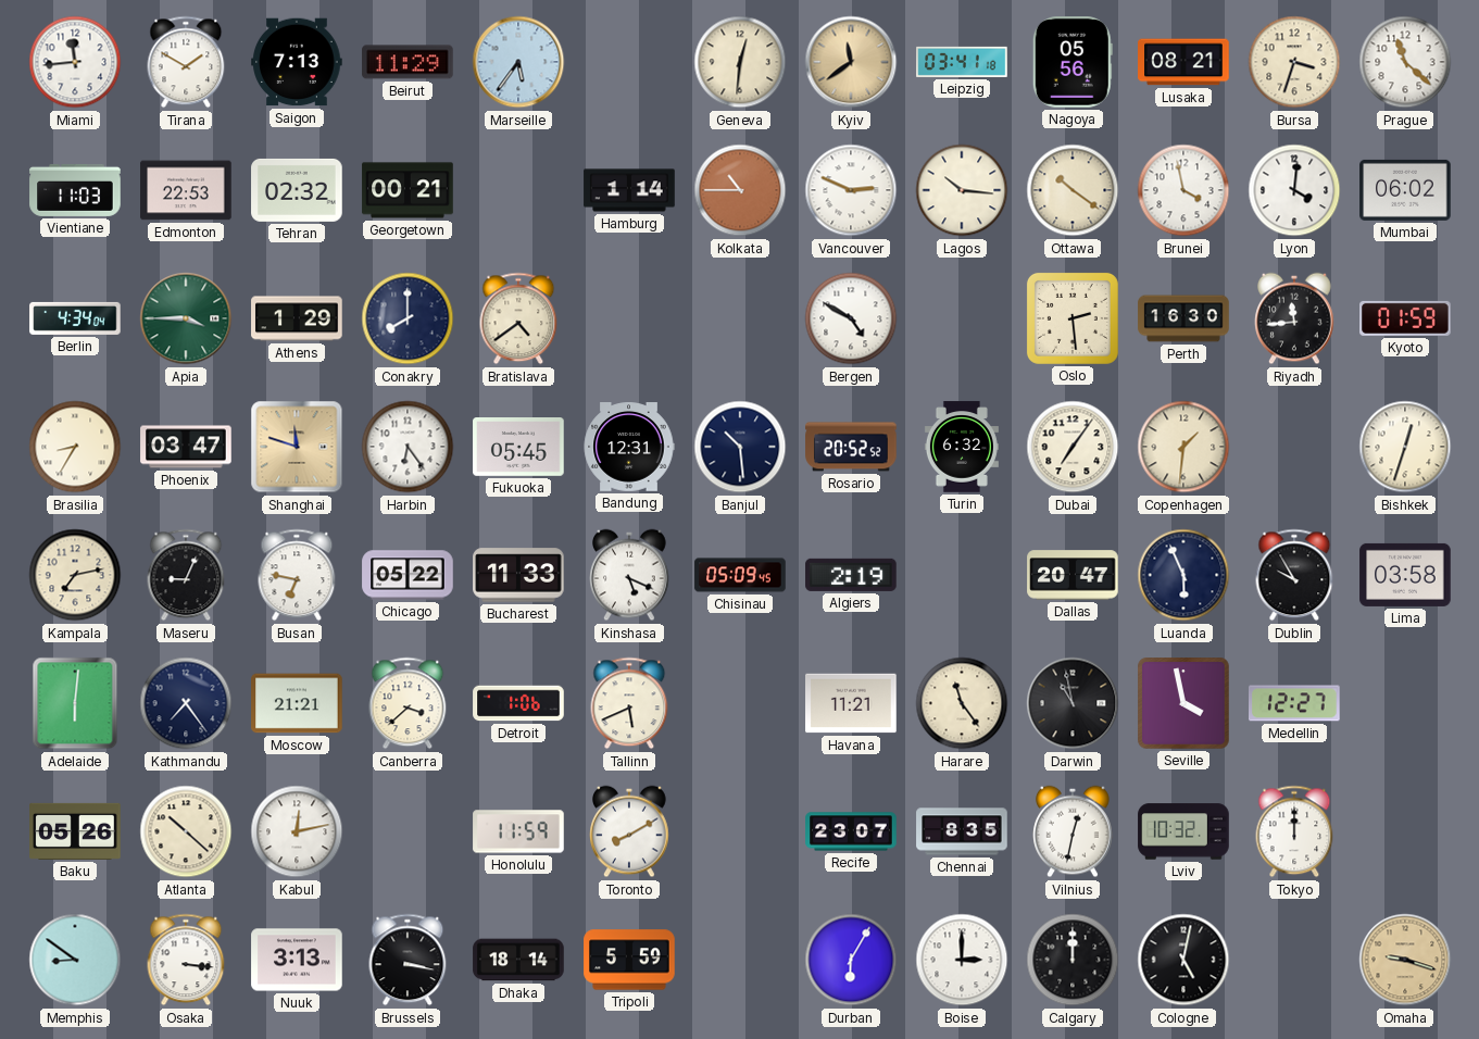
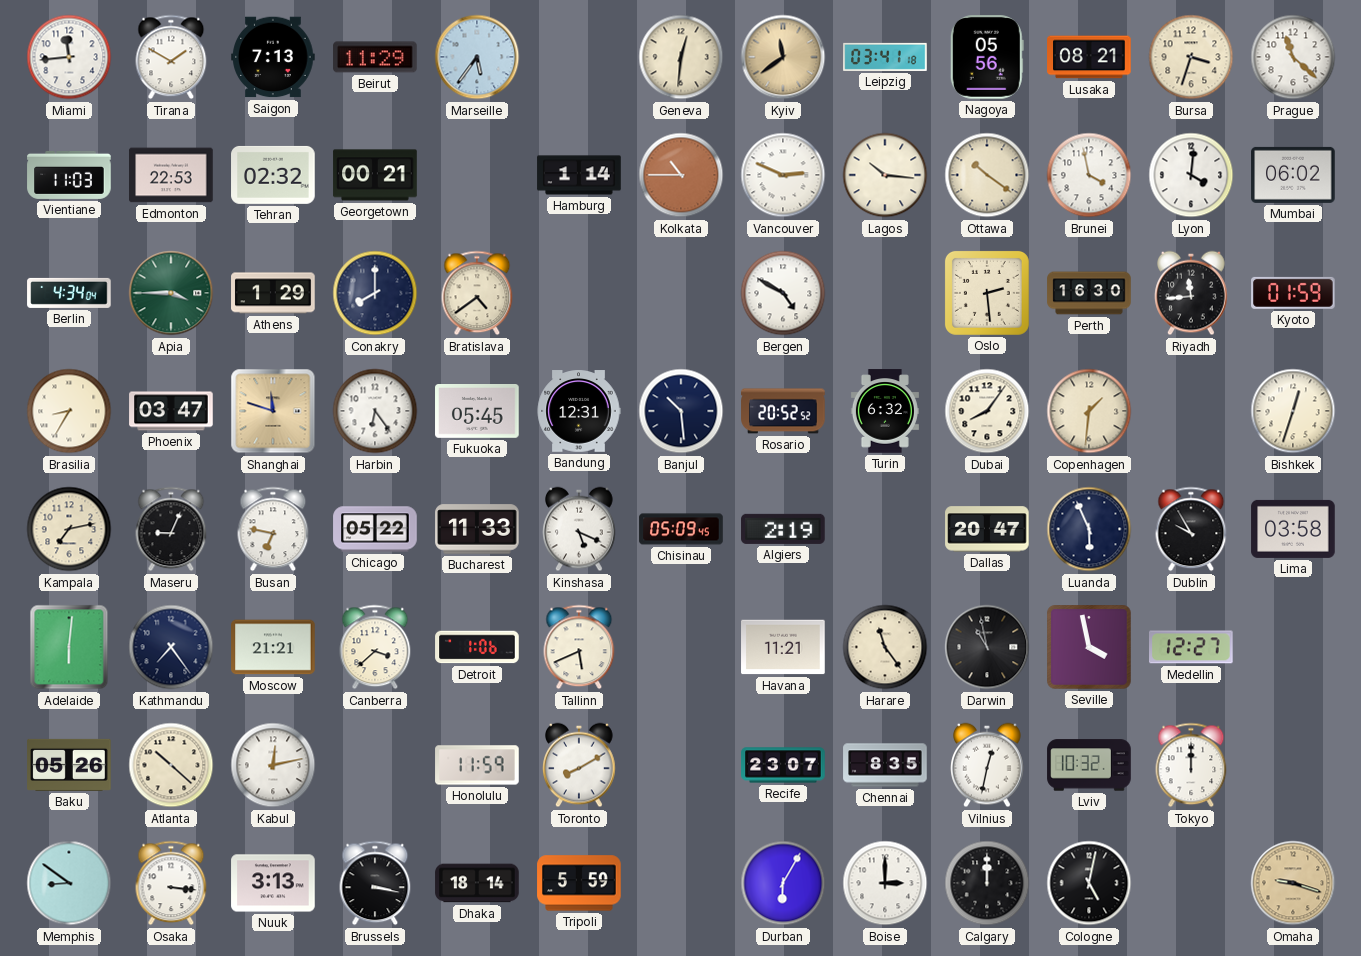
Dubai: 7:06 -> 8:06 (987, 411)
